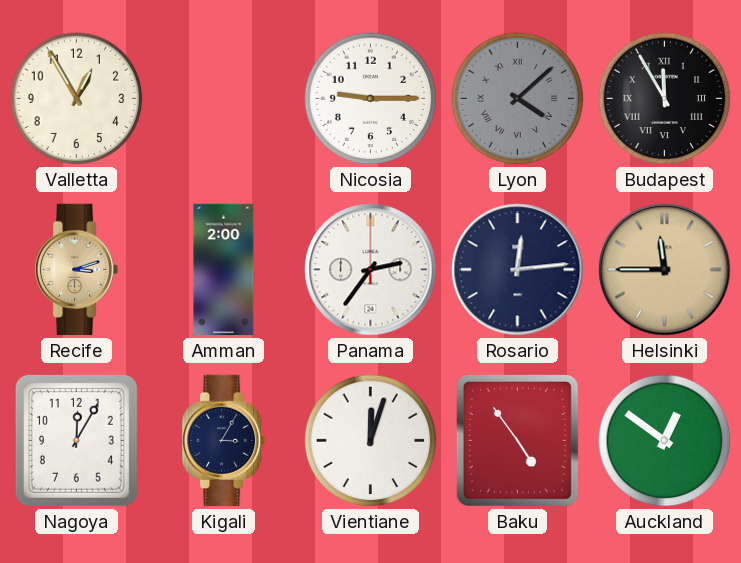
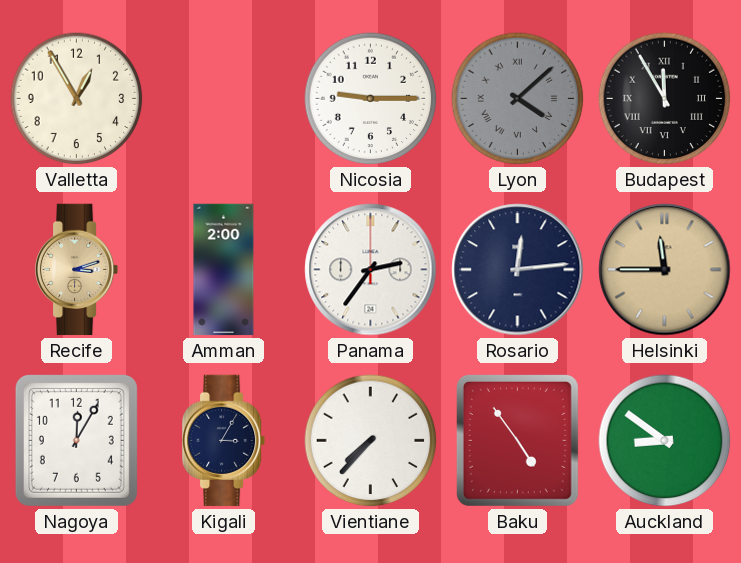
Vientiane: 12:03 -> 7:37 (371, 441)
Auckland: 12:51 -> 8:51 (665, 441)
